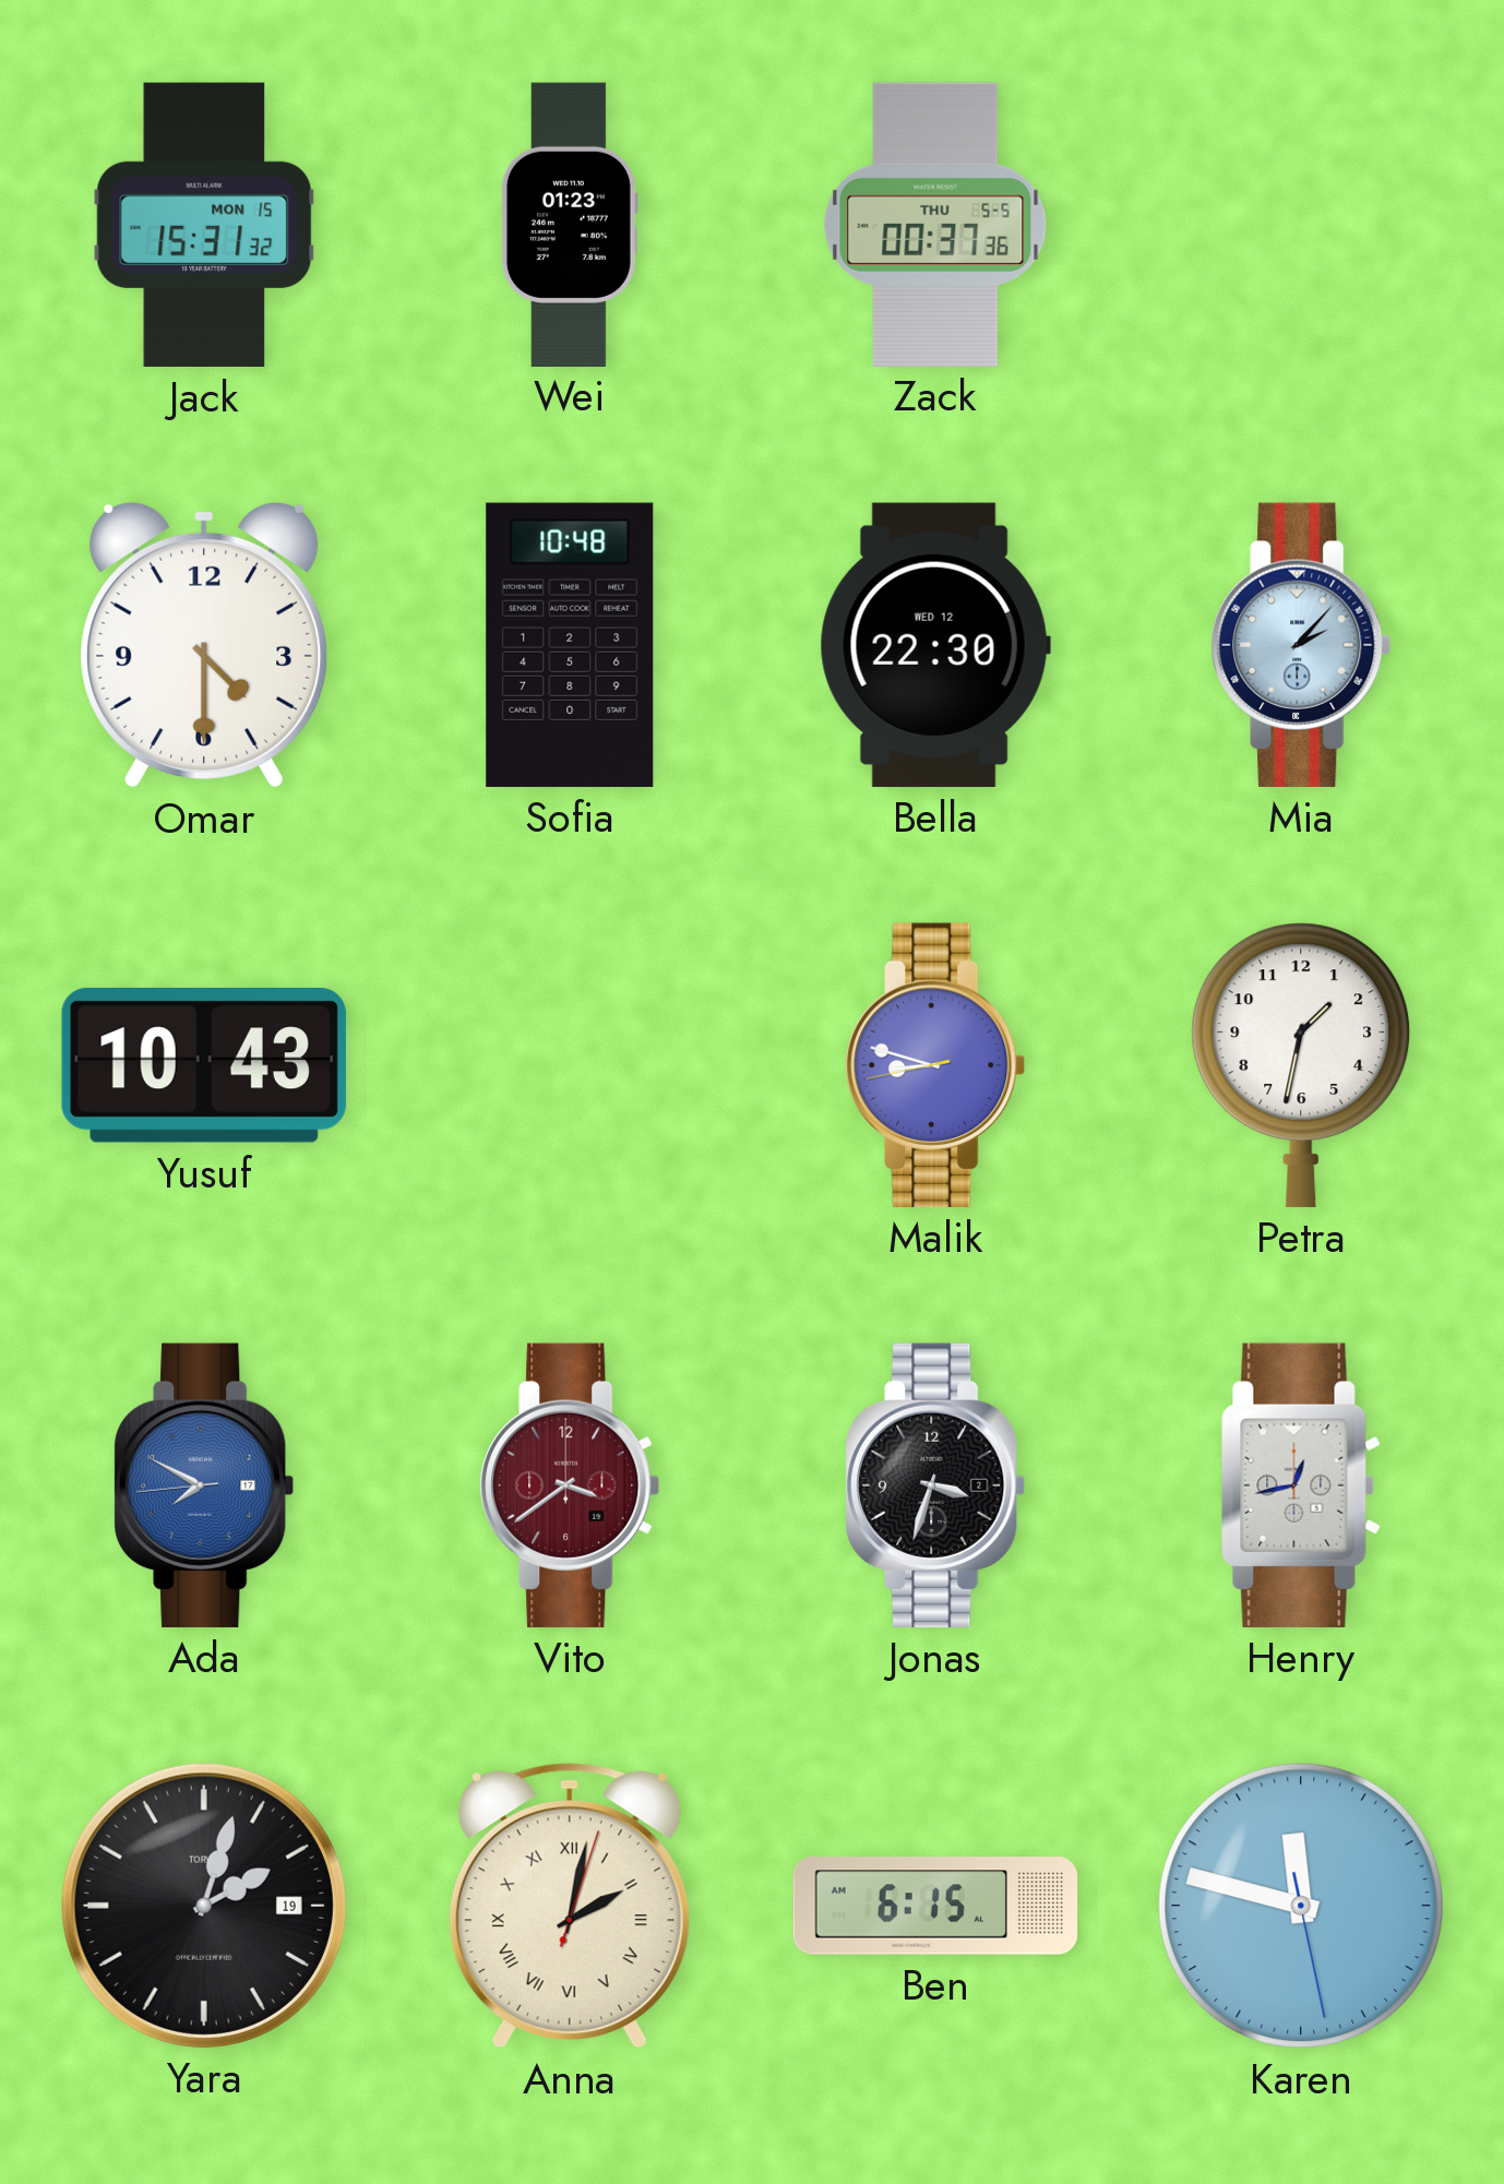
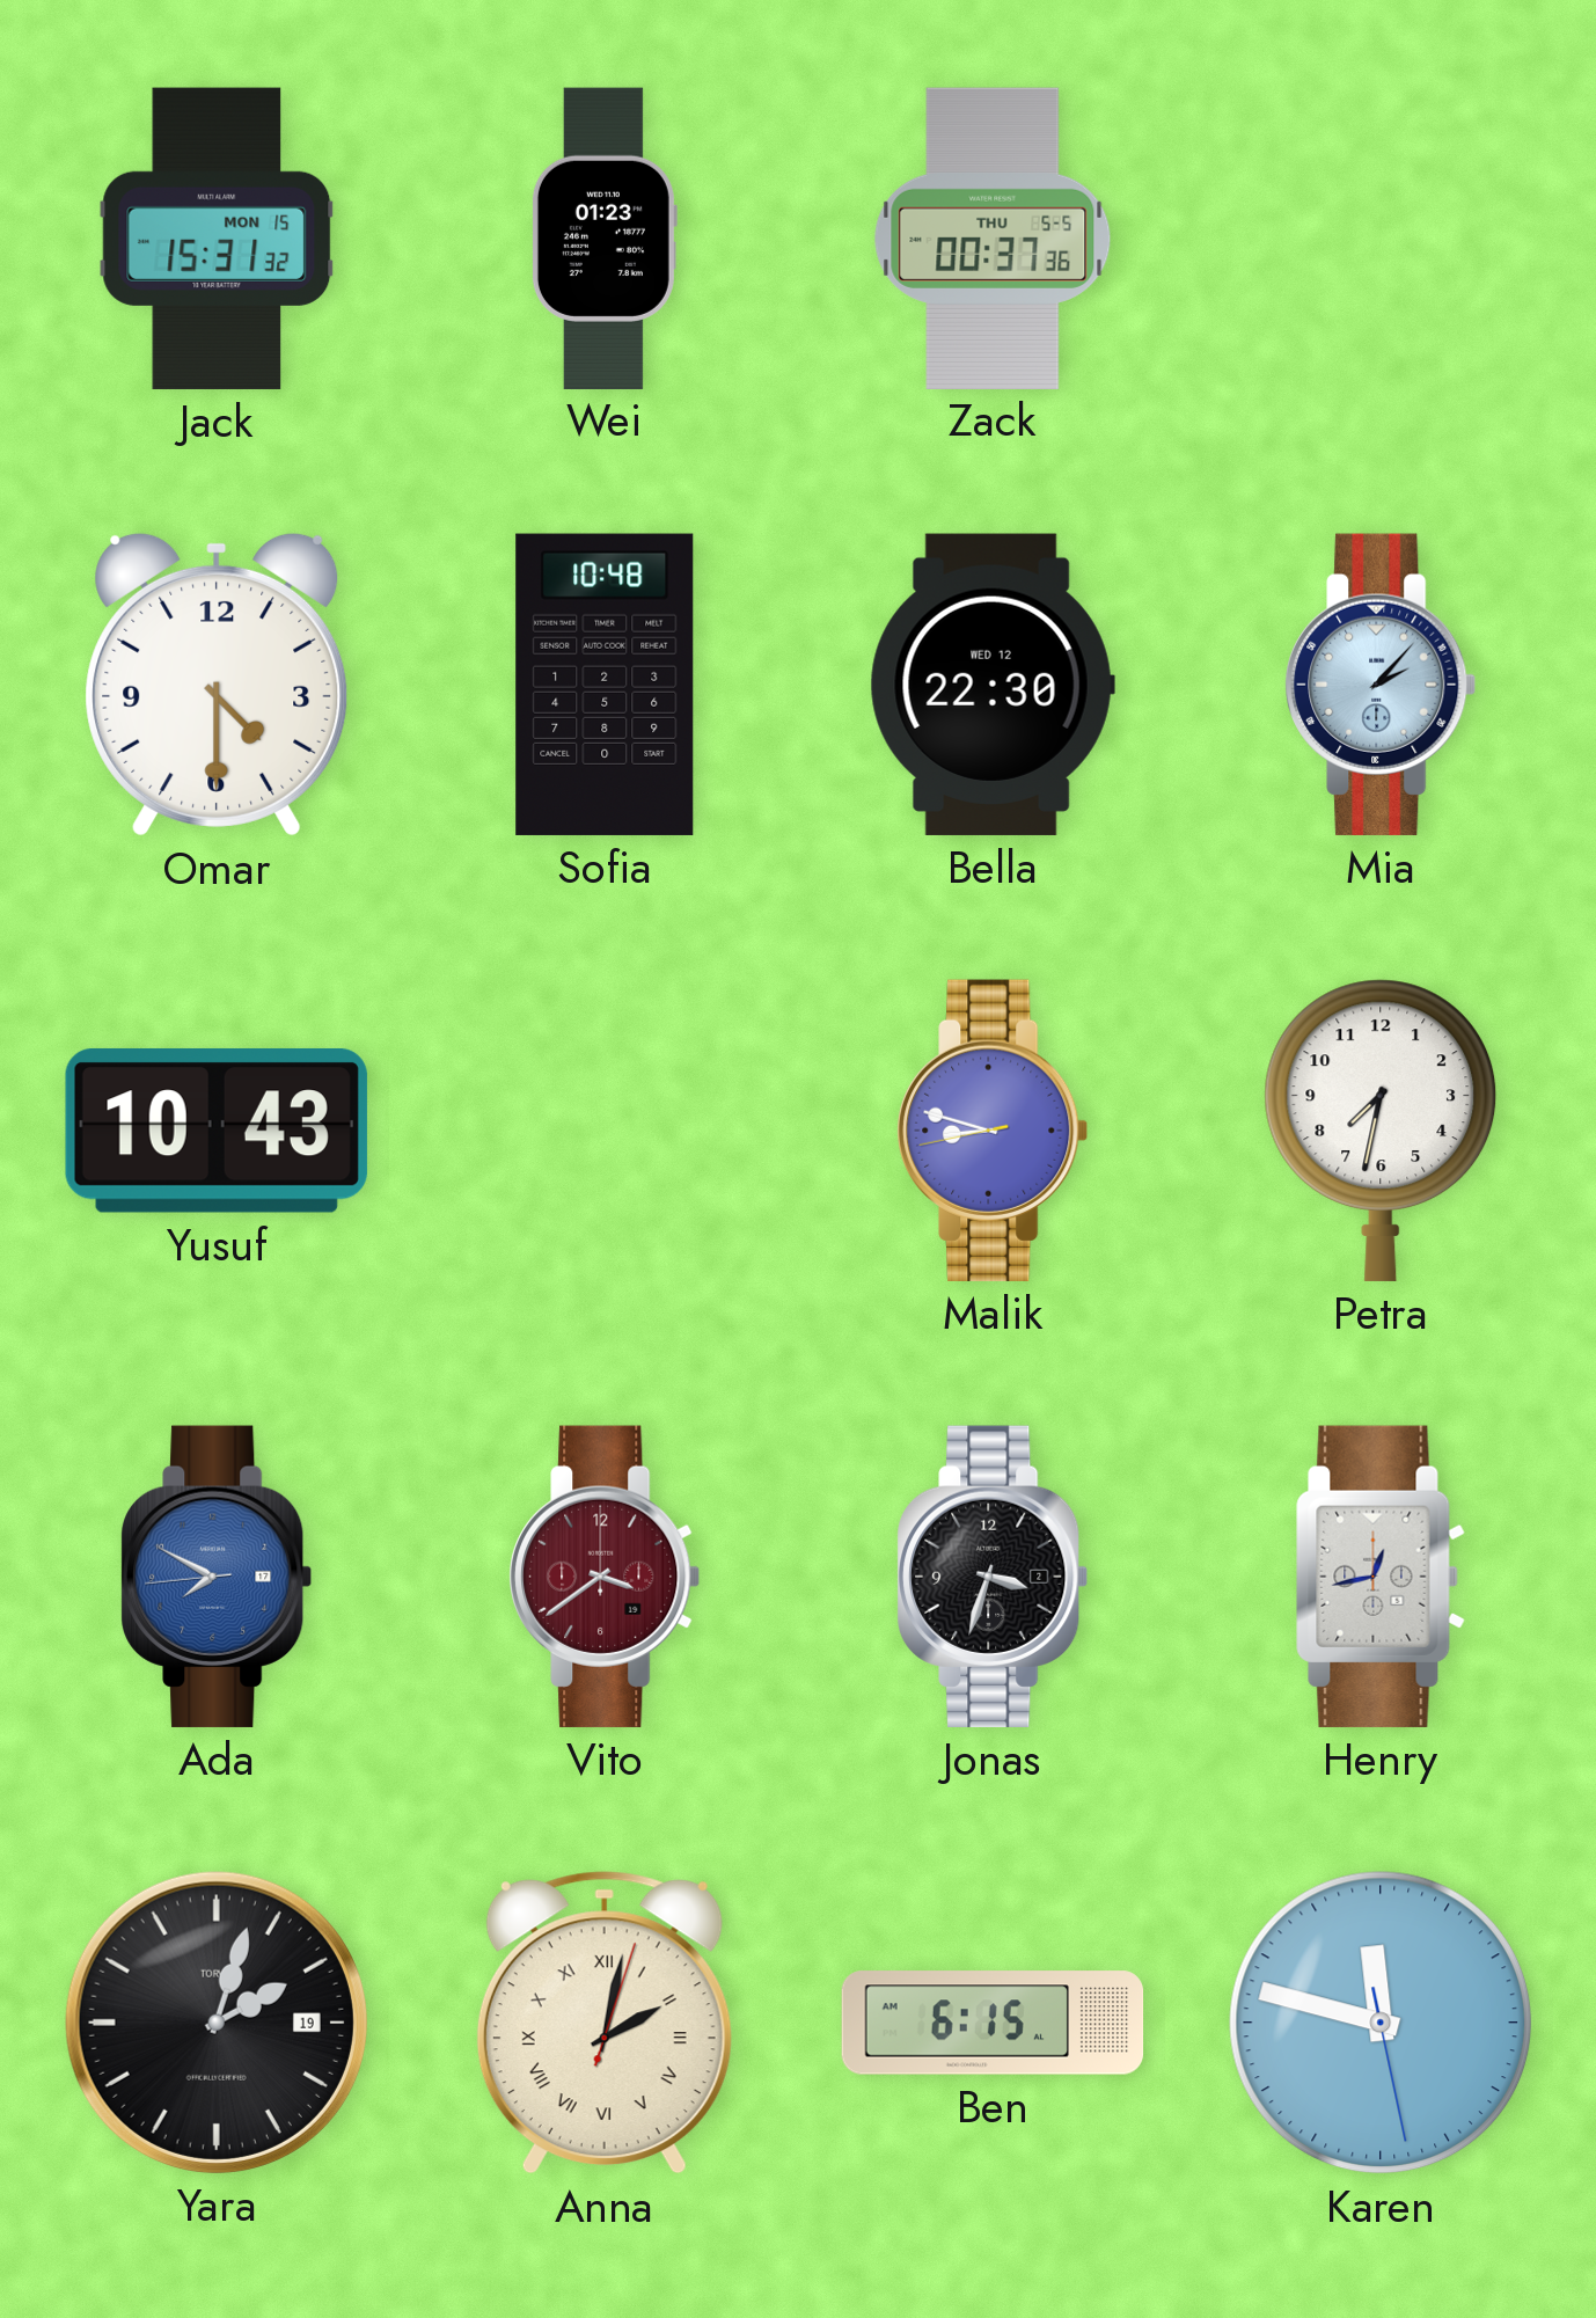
Petra: 1:32 -> 7:32 (1381, 1131)
